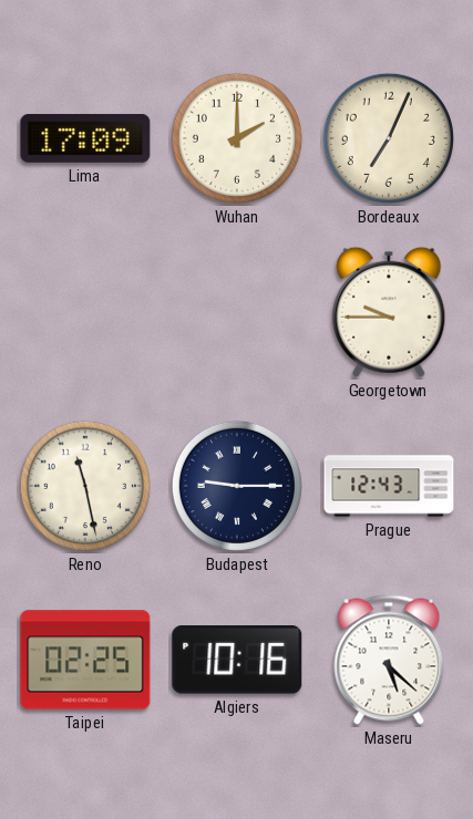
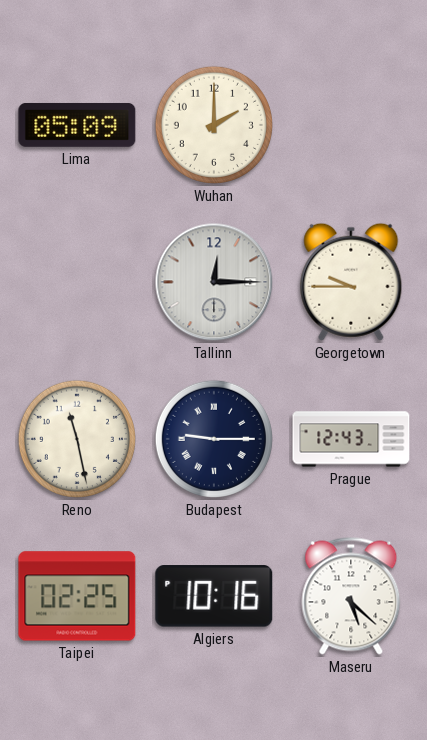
Lima: 17:09 -> 05:09 (77, 125)
Bordeaux: 7:04 -> none (389, 138)
Tallinn: none -> 12:15 (214, 282)
